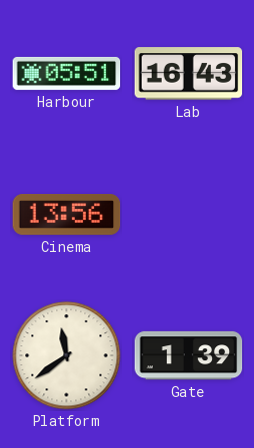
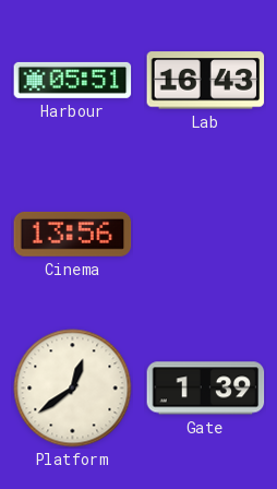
Platform: 11:39 -> 12:39 (73, 389)
